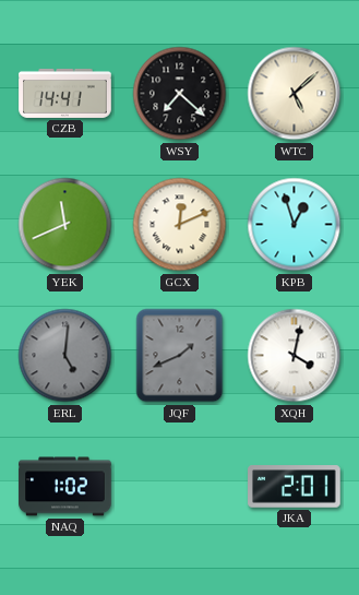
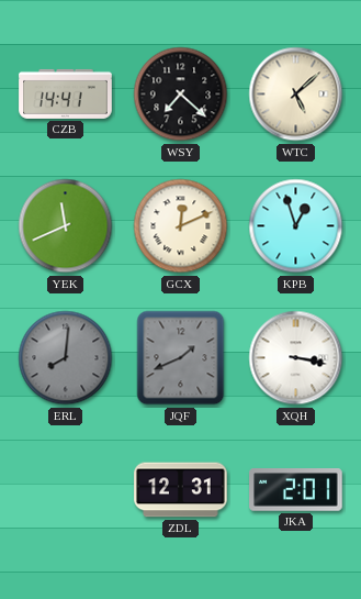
ERL: 5:01 -> 8:01 (66, 358)
XQH: 4:02 -> 3:17 (296, 358)
NAQ: 1:02 -> none (65, 487)
ZDL: none -> 12:31 (181, 490)
